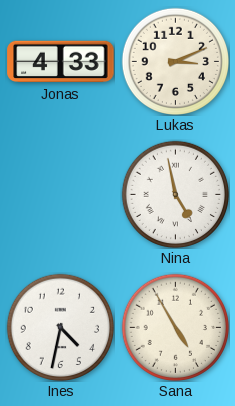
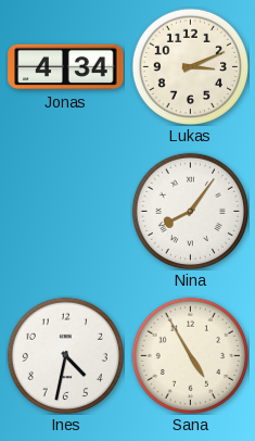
Jonas: 4:33 -> 4:34 (66, 67)
Nina: 4:58 -> 8:06 (190, 211)
